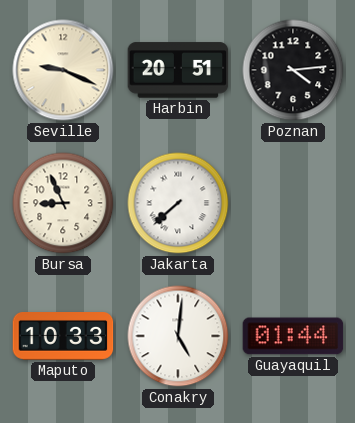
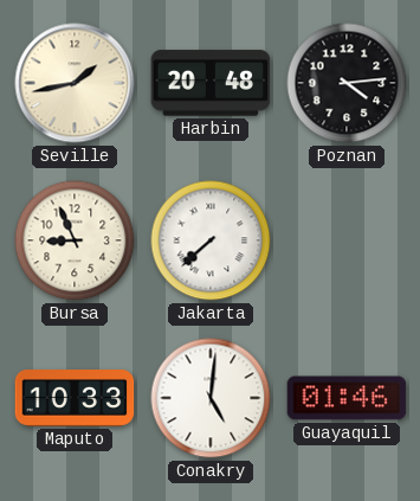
Seville: 9:19 -> 1:43 (75, 83)
Harbin: 20:51 -> 20:48 (211, 83)
Guayaquil: 01:44 -> 01:46 (347, 398)
